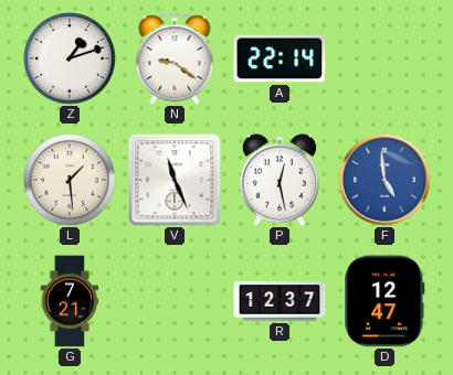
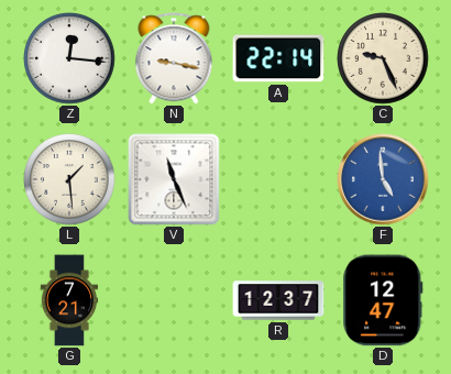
Z: 1:12 -> 12:16 (69, 58)
N: 9:21 -> 9:17 (174, 58)
C: none -> 9:26 (383, 58)
P: 12:28 -> none (280, 180)
